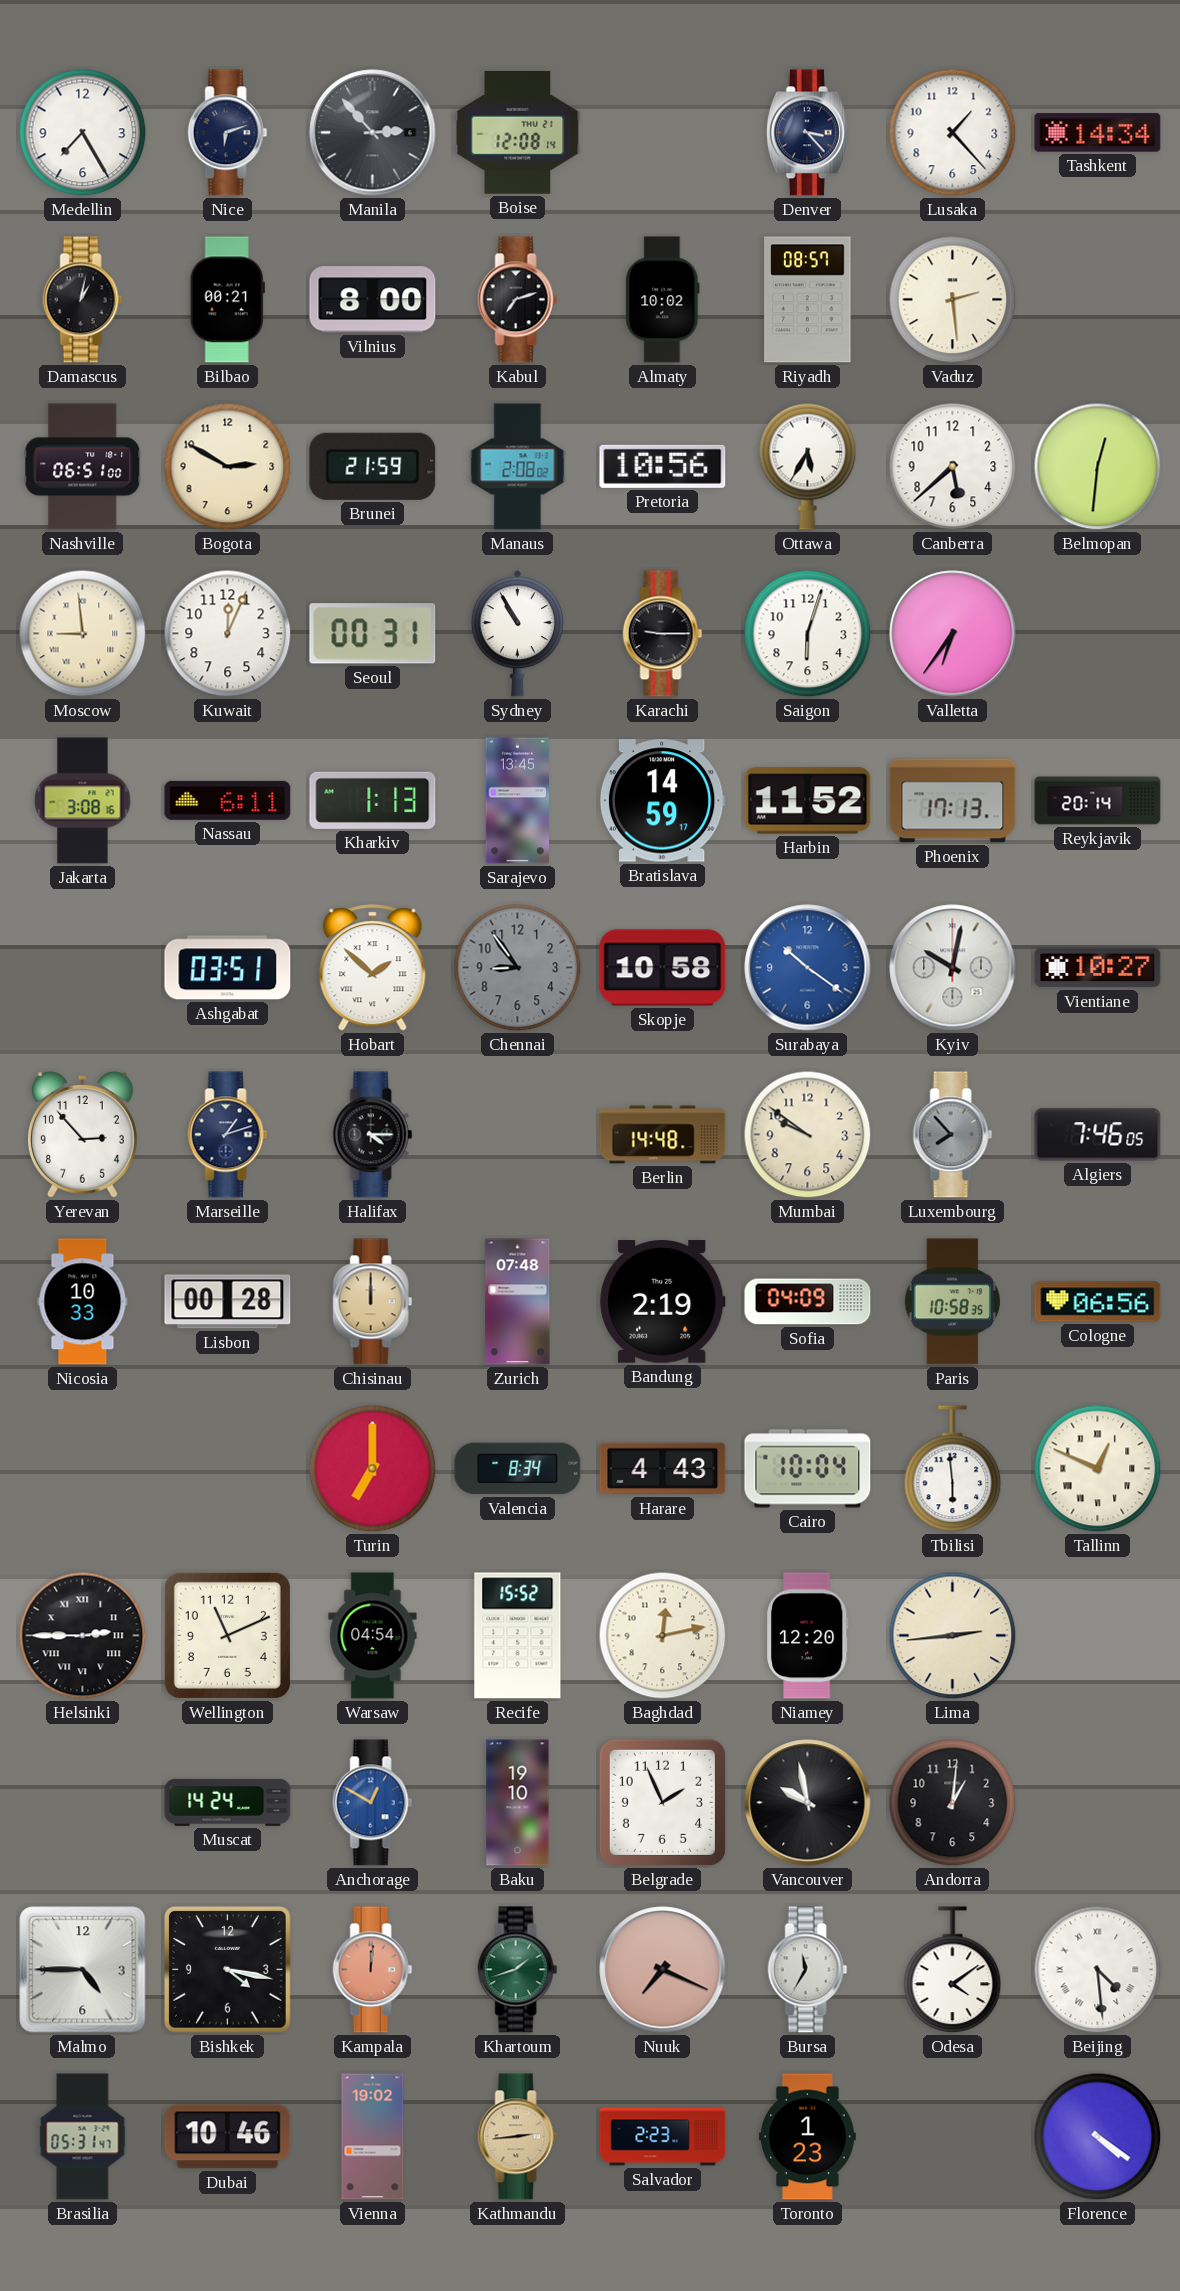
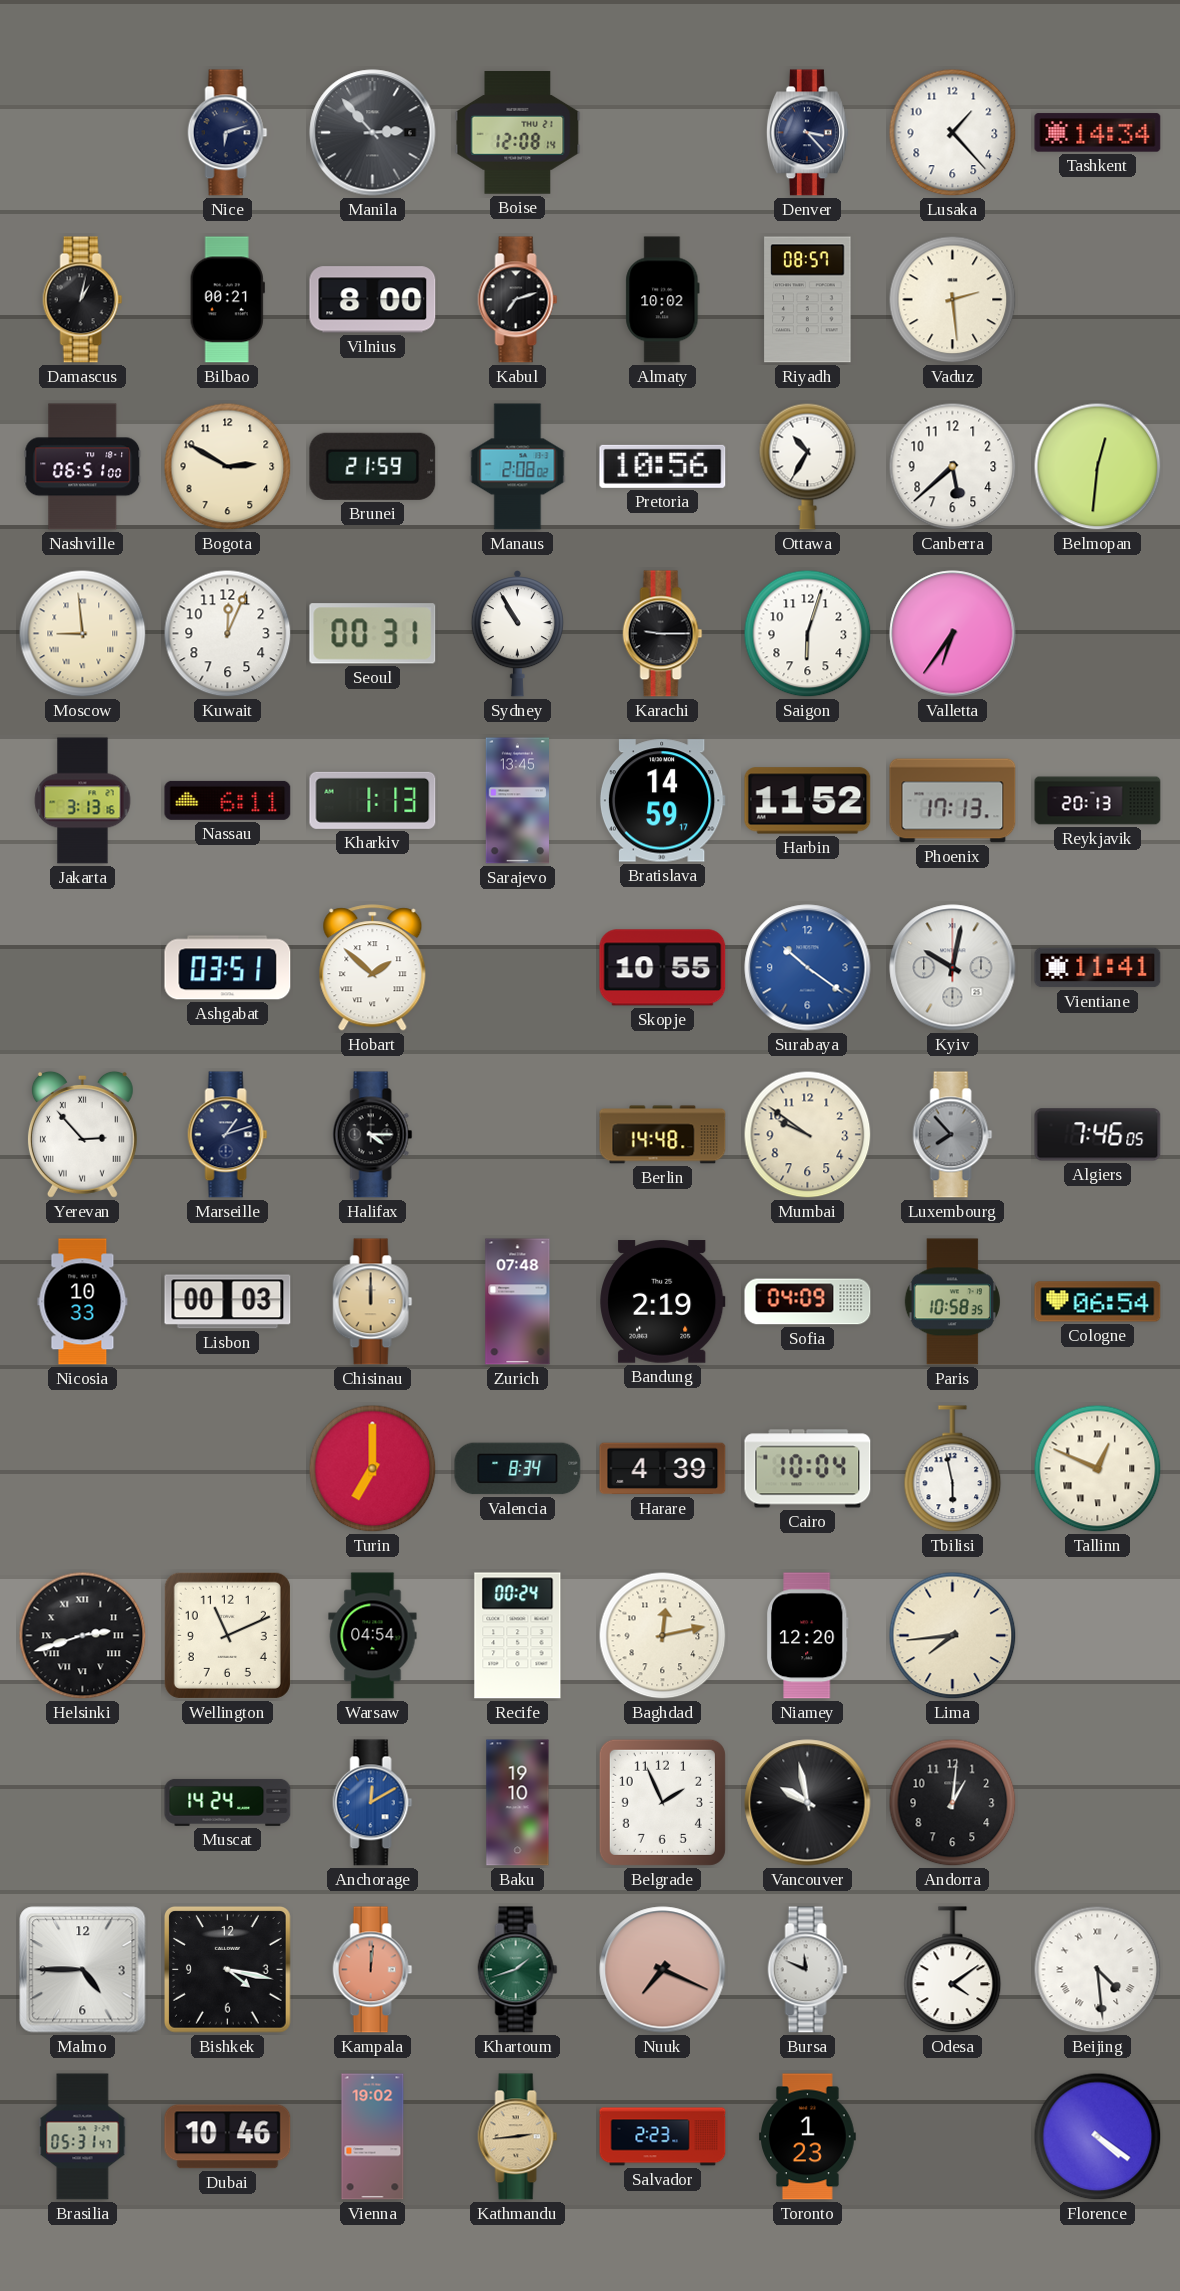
Medellin: 7:25 -> none (83, 133)
Ottawa: 5:35 -> 10:35 (808, 466)
Jakarta: 3:08 -> 3:13 (83, 801)
Reykjavik: 20:14 -> 20:13 (1098, 801)
Chennai: 8:54 -> none (518, 968)
Skopje: 10:58 -> 10:55 (663, 968)
Vientiane: 10:27 -> 11:41 (1098, 968)
Yerevan numerals: Arabic -> Roman (82, 1134)
Lisbon: 00:28 -> 00:03 (228, 1302)
Cologne: 06:56 -> 06:54 (1098, 1302)
Harare: 4:43 -> 4:39 (663, 1469)
Tbilisi: 5:59 -> 5:58 (953, 1469)
Helsinki: 2:45 -> 2:42 (83, 1636)
Recife: 15:52 -> 00:24 (518, 1636)
Lima: 2:44 -> 7:44 (953, 1636)
Anchorage: 12:50 -> 12:10 (373, 1803)
Bursa: 11:35 -> 11:49 (808, 1970)
